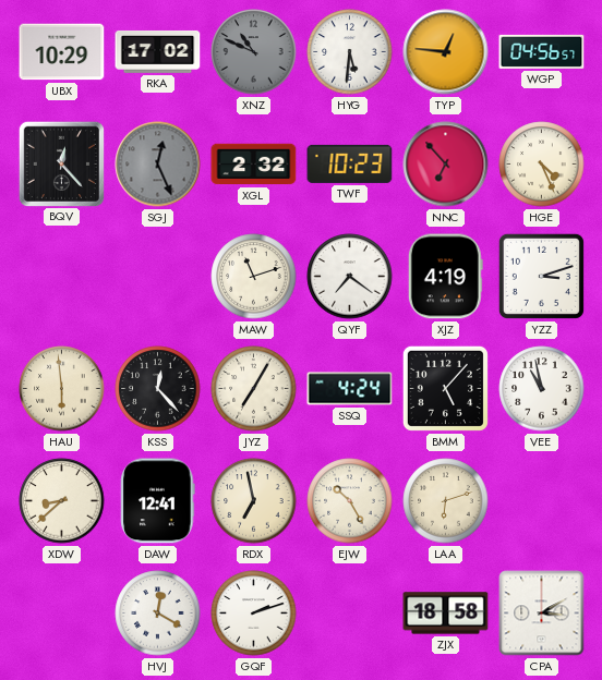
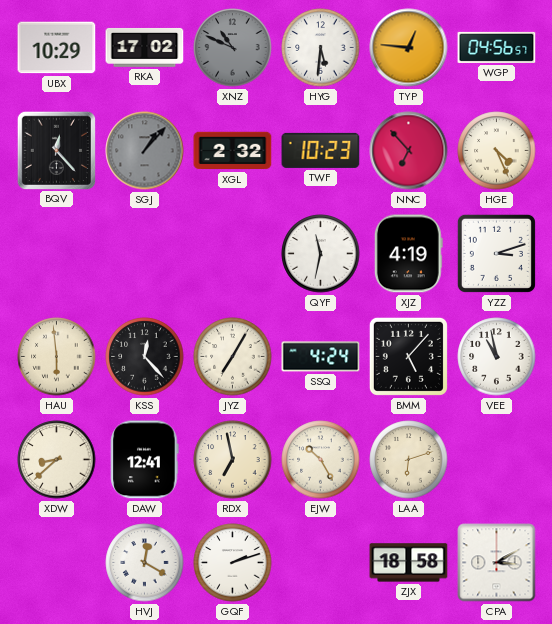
SGJ: 12:26 -> 1:07 (145, 151)
MAW: 11:12 -> none (254, 277)
QYF: 7:21 -> 11:32 (321, 254)
